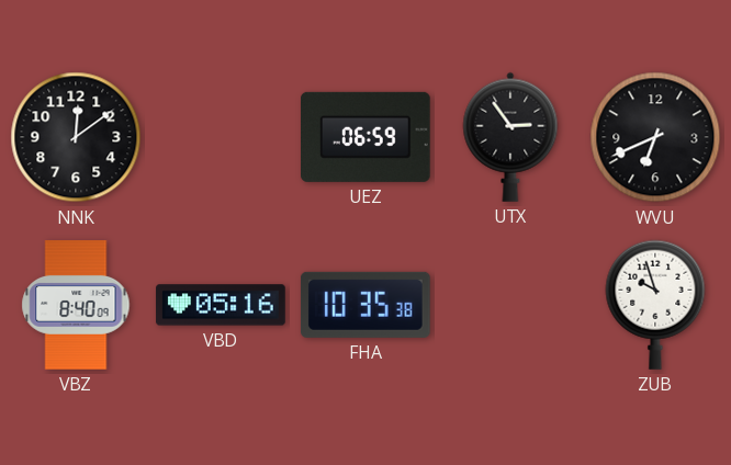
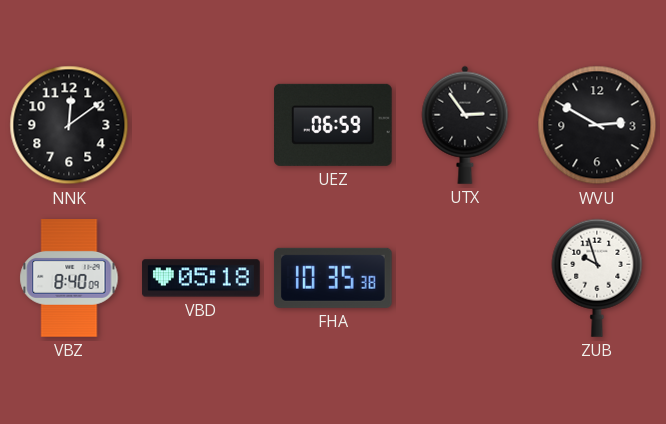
WVU: 6:41 -> 2:50 (597, 125)
VBD: 05:16 -> 05:18 (201, 278)
